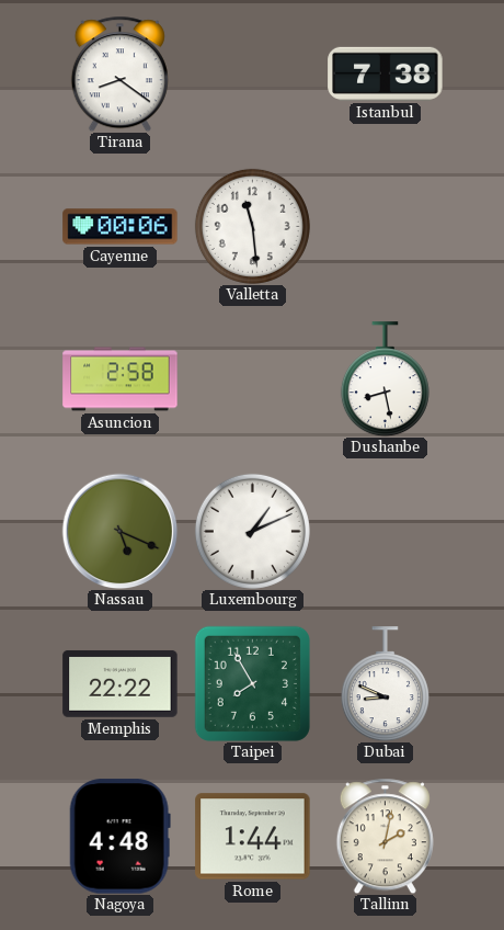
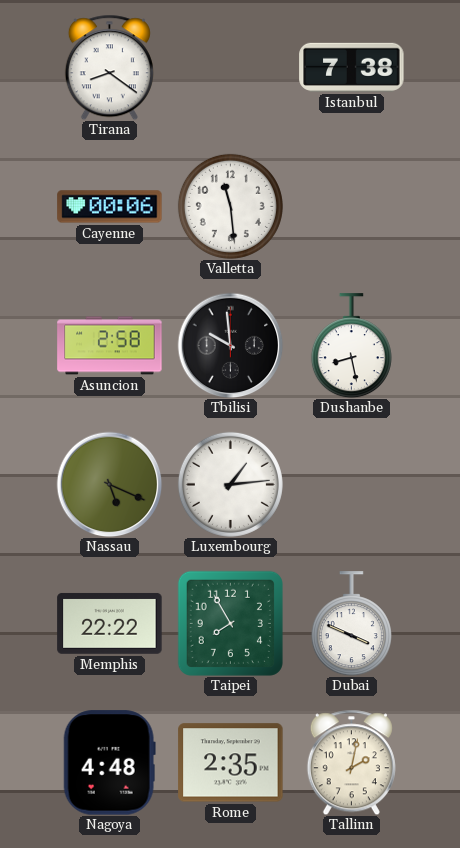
Tbilisi: none -> 9:59 (230, 345)
Luxembourg: 1:11 -> 1:14 (230, 484)
Dubai: 8:49 -> 3:49 (351, 624)
Rome: 1:44 -> 2:35 (231, 763)
